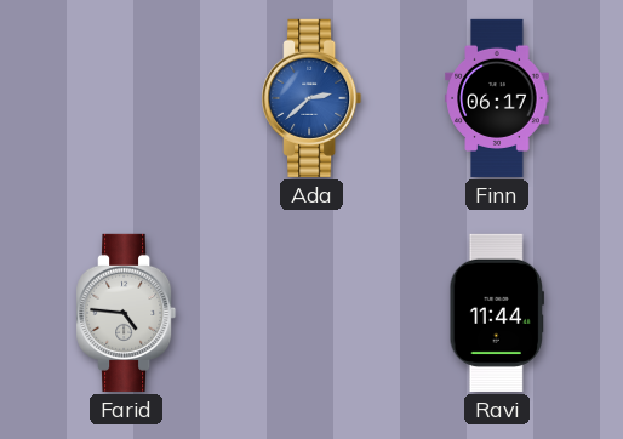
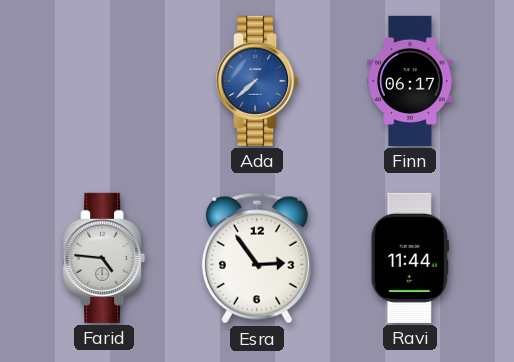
Ada: 2:38 -> 7:38 (257, 81)
Esra: none -> 2:54 (257, 258)
